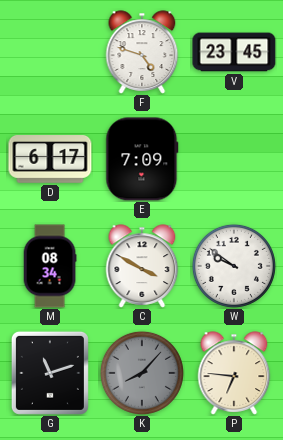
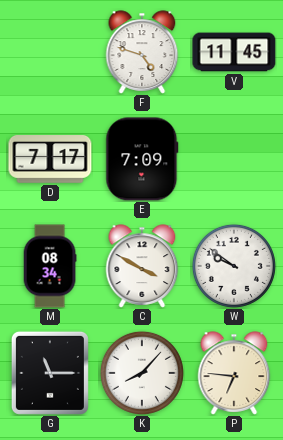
V: 23:45 -> 11:45 (234, 52)
D: 6:17 -> 7:17 (50, 159)
G: 11:12 -> 11:15 (50, 373)
K dial: grey -> white (142, 373)
